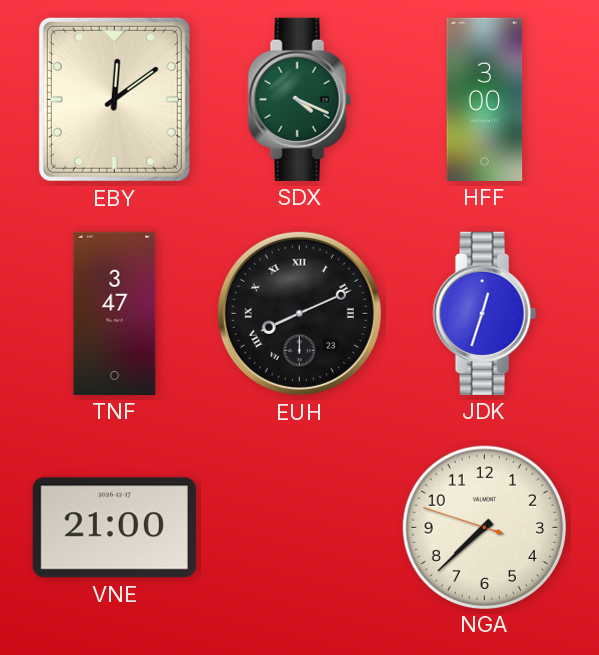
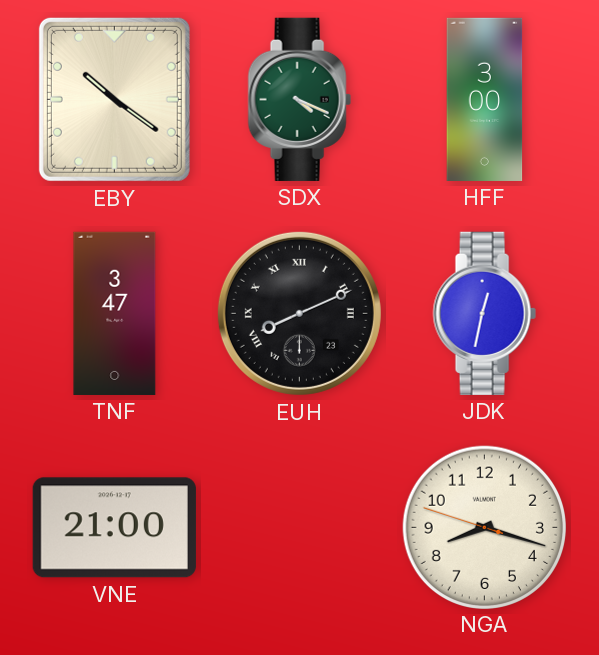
EBY: 12:09 -> 10:21 (114, 99)
JDK: 12:33 -> 12:32 (484, 313)
NGA: 7:37 -> 8:17 (484, 527)
